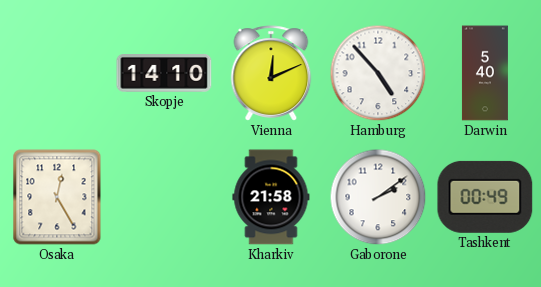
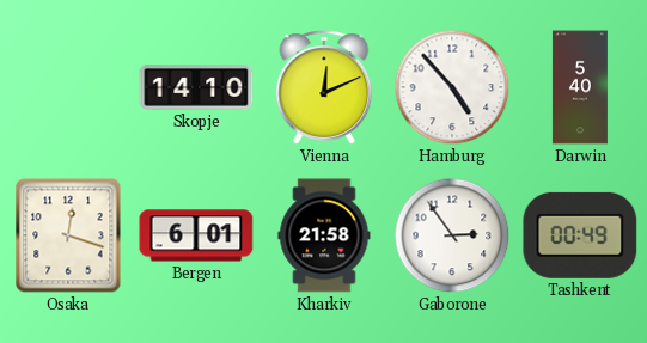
Osaka: 12:25 -> 12:18 (68, 235)
Bergen: none -> 6:01 (196, 235)
Gaborone: 2:09 -> 2:54 (452, 235)
